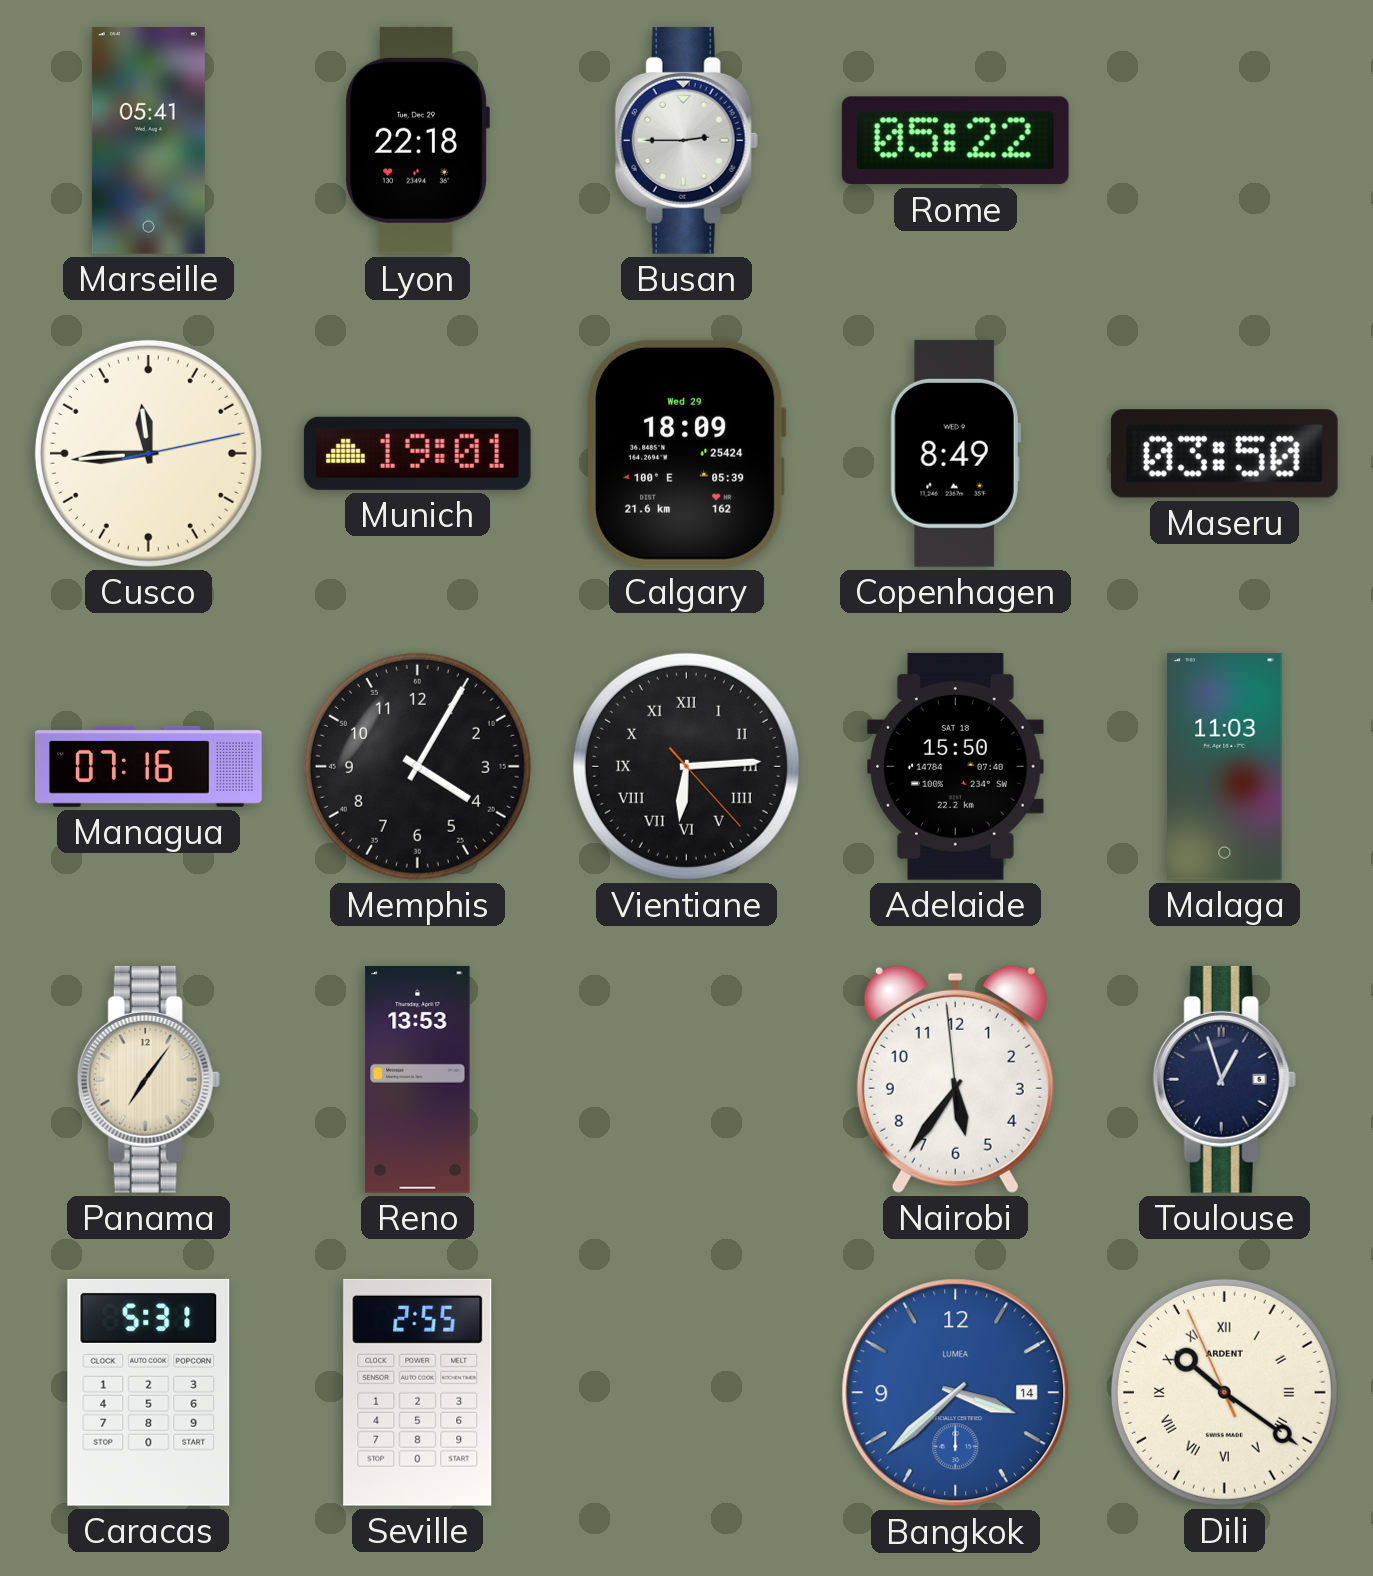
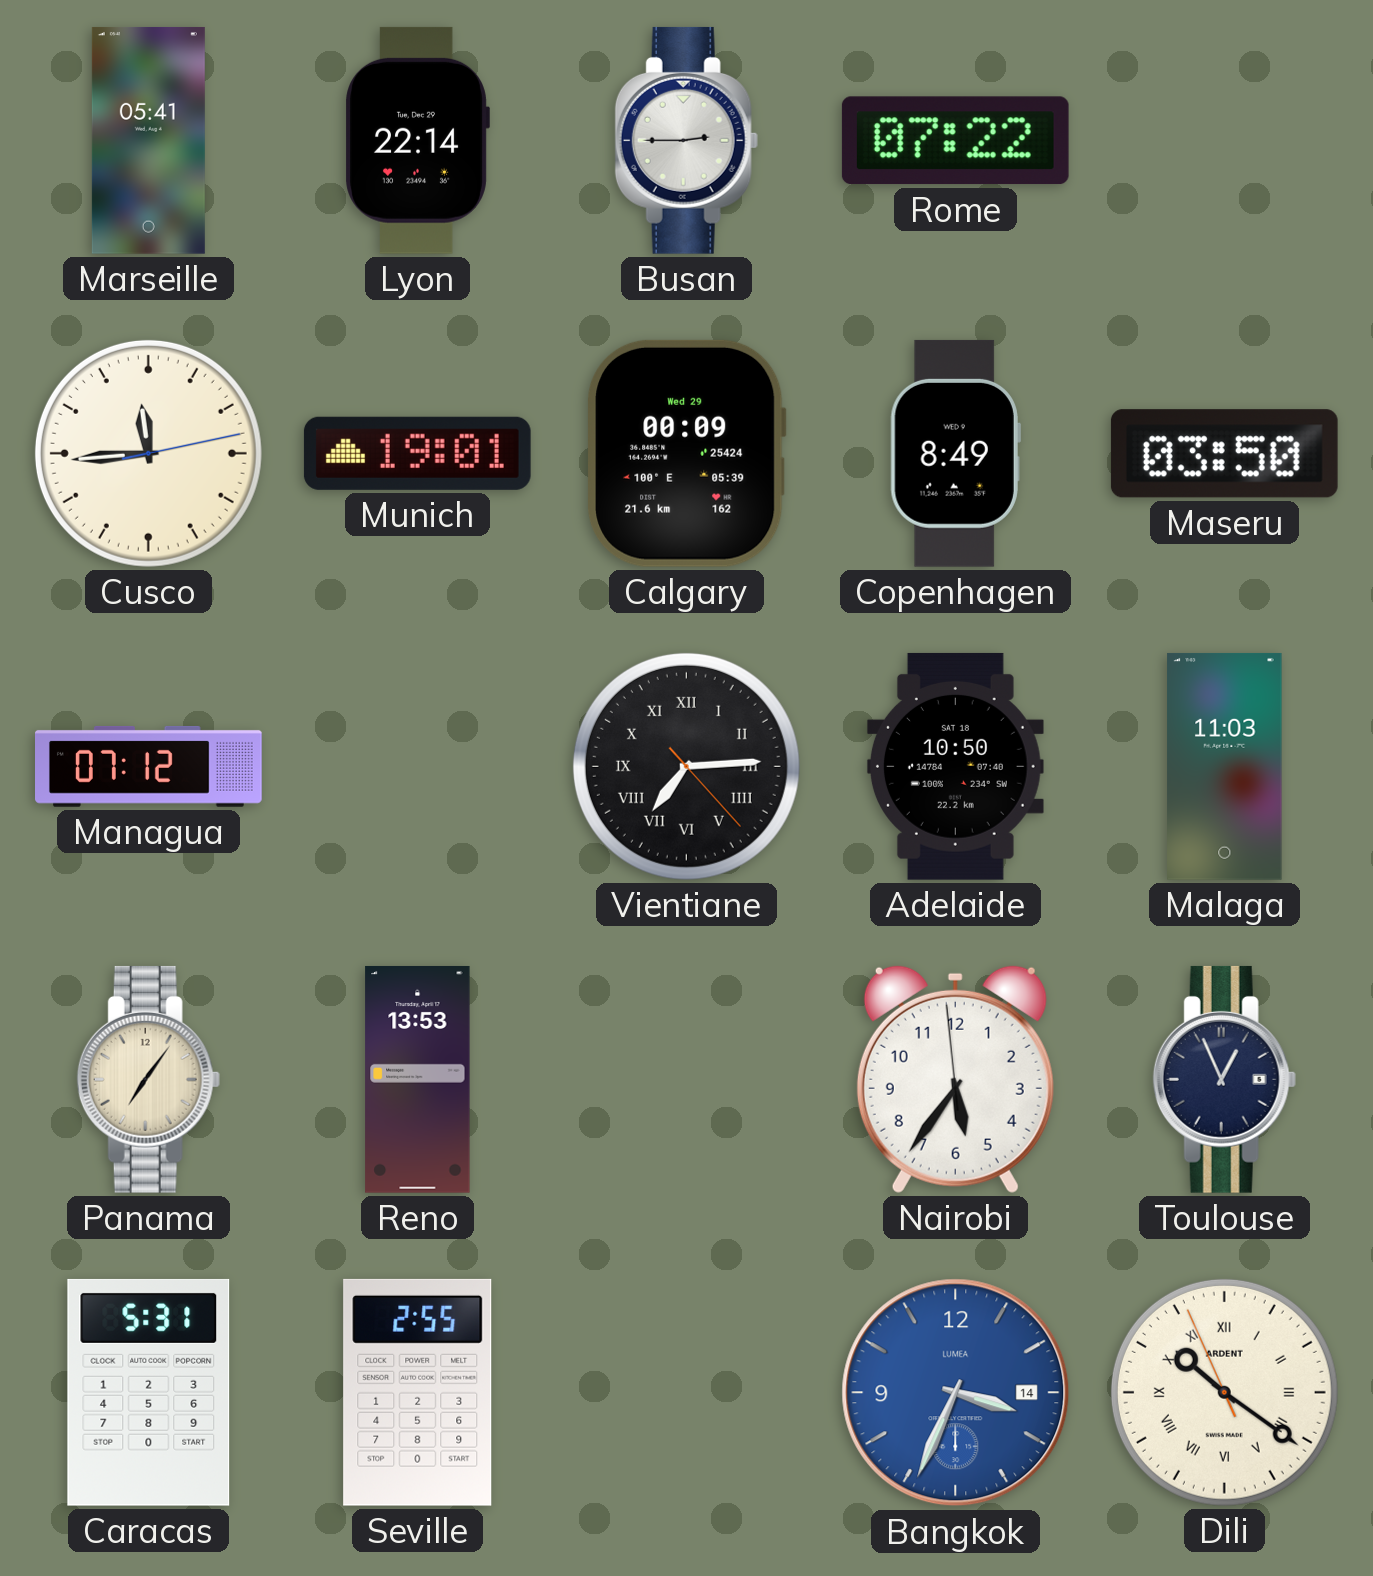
Lyon: 22:18 -> 22:14 (417, 140)
Rome: 05:22 -> 07:22 (955, 141)
Calgary: 18:09 -> 00:09 (687, 453)
Managua: 07:16 -> 07:12 (149, 766)
Memphis: 4:05 -> none (417, 766)
Vientiane: 6:14 -> 7:14 (686, 766)
Adelaide: 15:50 -> 10:50 (955, 766)
Toulouse: 12:57 -> 12:56 (1224, 1079)
Bangkok: 3:38 -> 3:34 (956, 1393)
